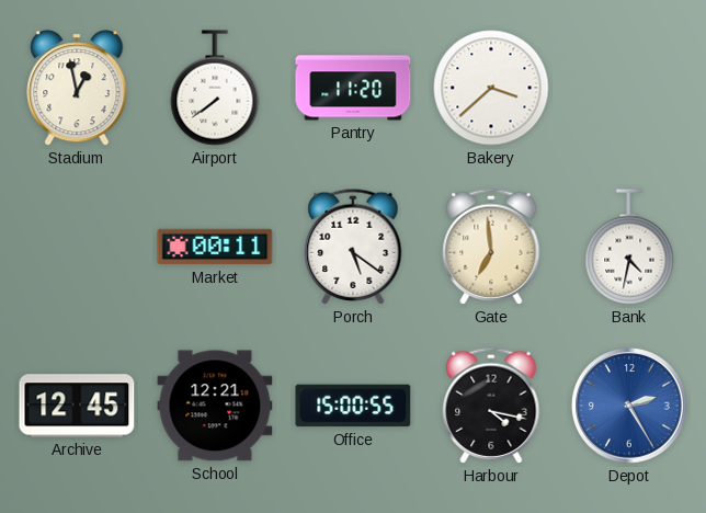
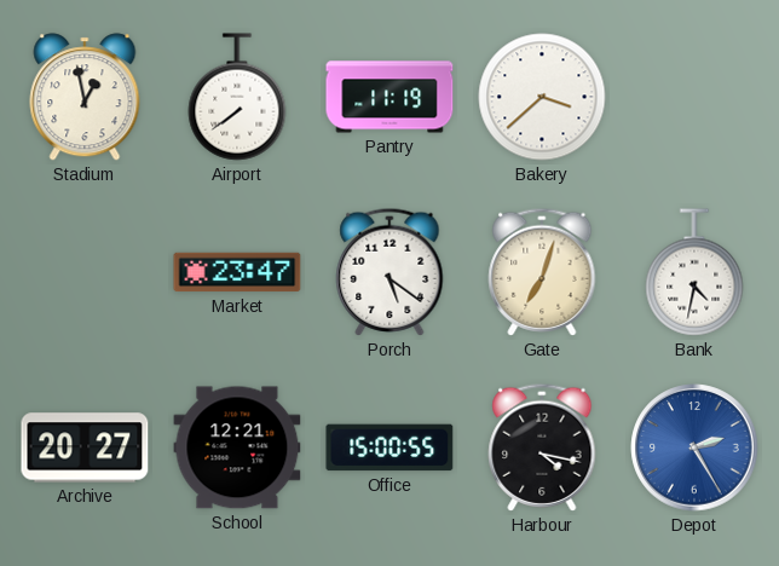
Pantry: 11:20 -> 11:19 (389, 97)
Market: 00:11 -> 23:47 (237, 272)
Gate: 6:59 -> 7:03 (542, 272)
Archive: 12:45 -> 20:27 (85, 447)
